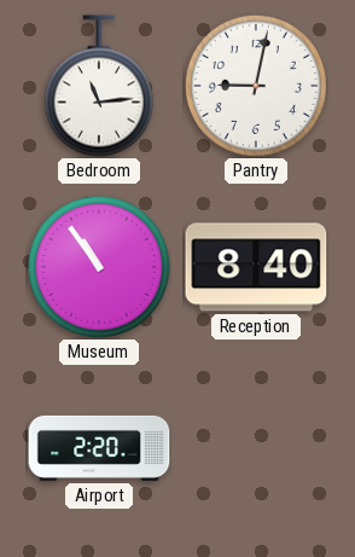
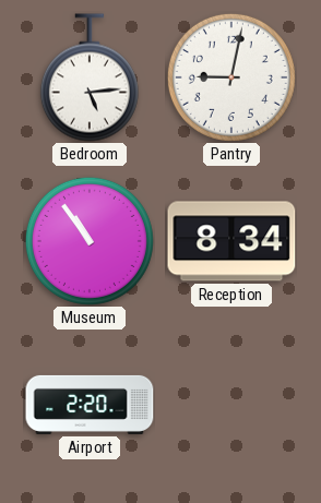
Bedroom: 11:14 -> 5:14 (90, 77)
Reception: 8:40 -> 8:34 (231, 241)
